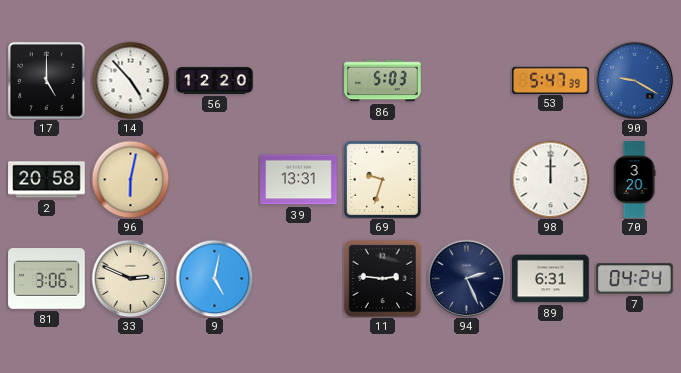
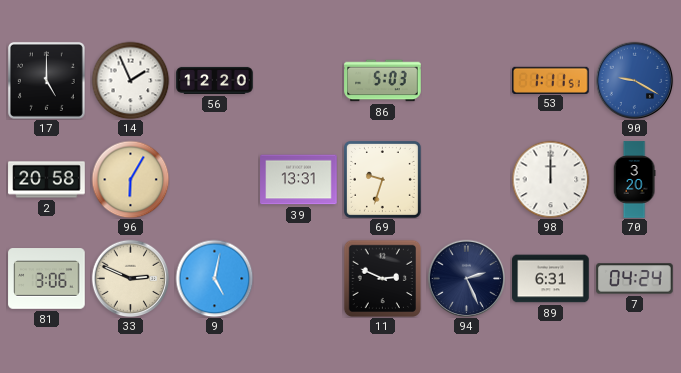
14: 4:53 -> 1:56 (130, 80)
53: 5:47 -> 1:11 (551, 80)
96: 6:02 -> 6:05 (130, 179)
11: 2:46 -> 2:49 (382, 278)
